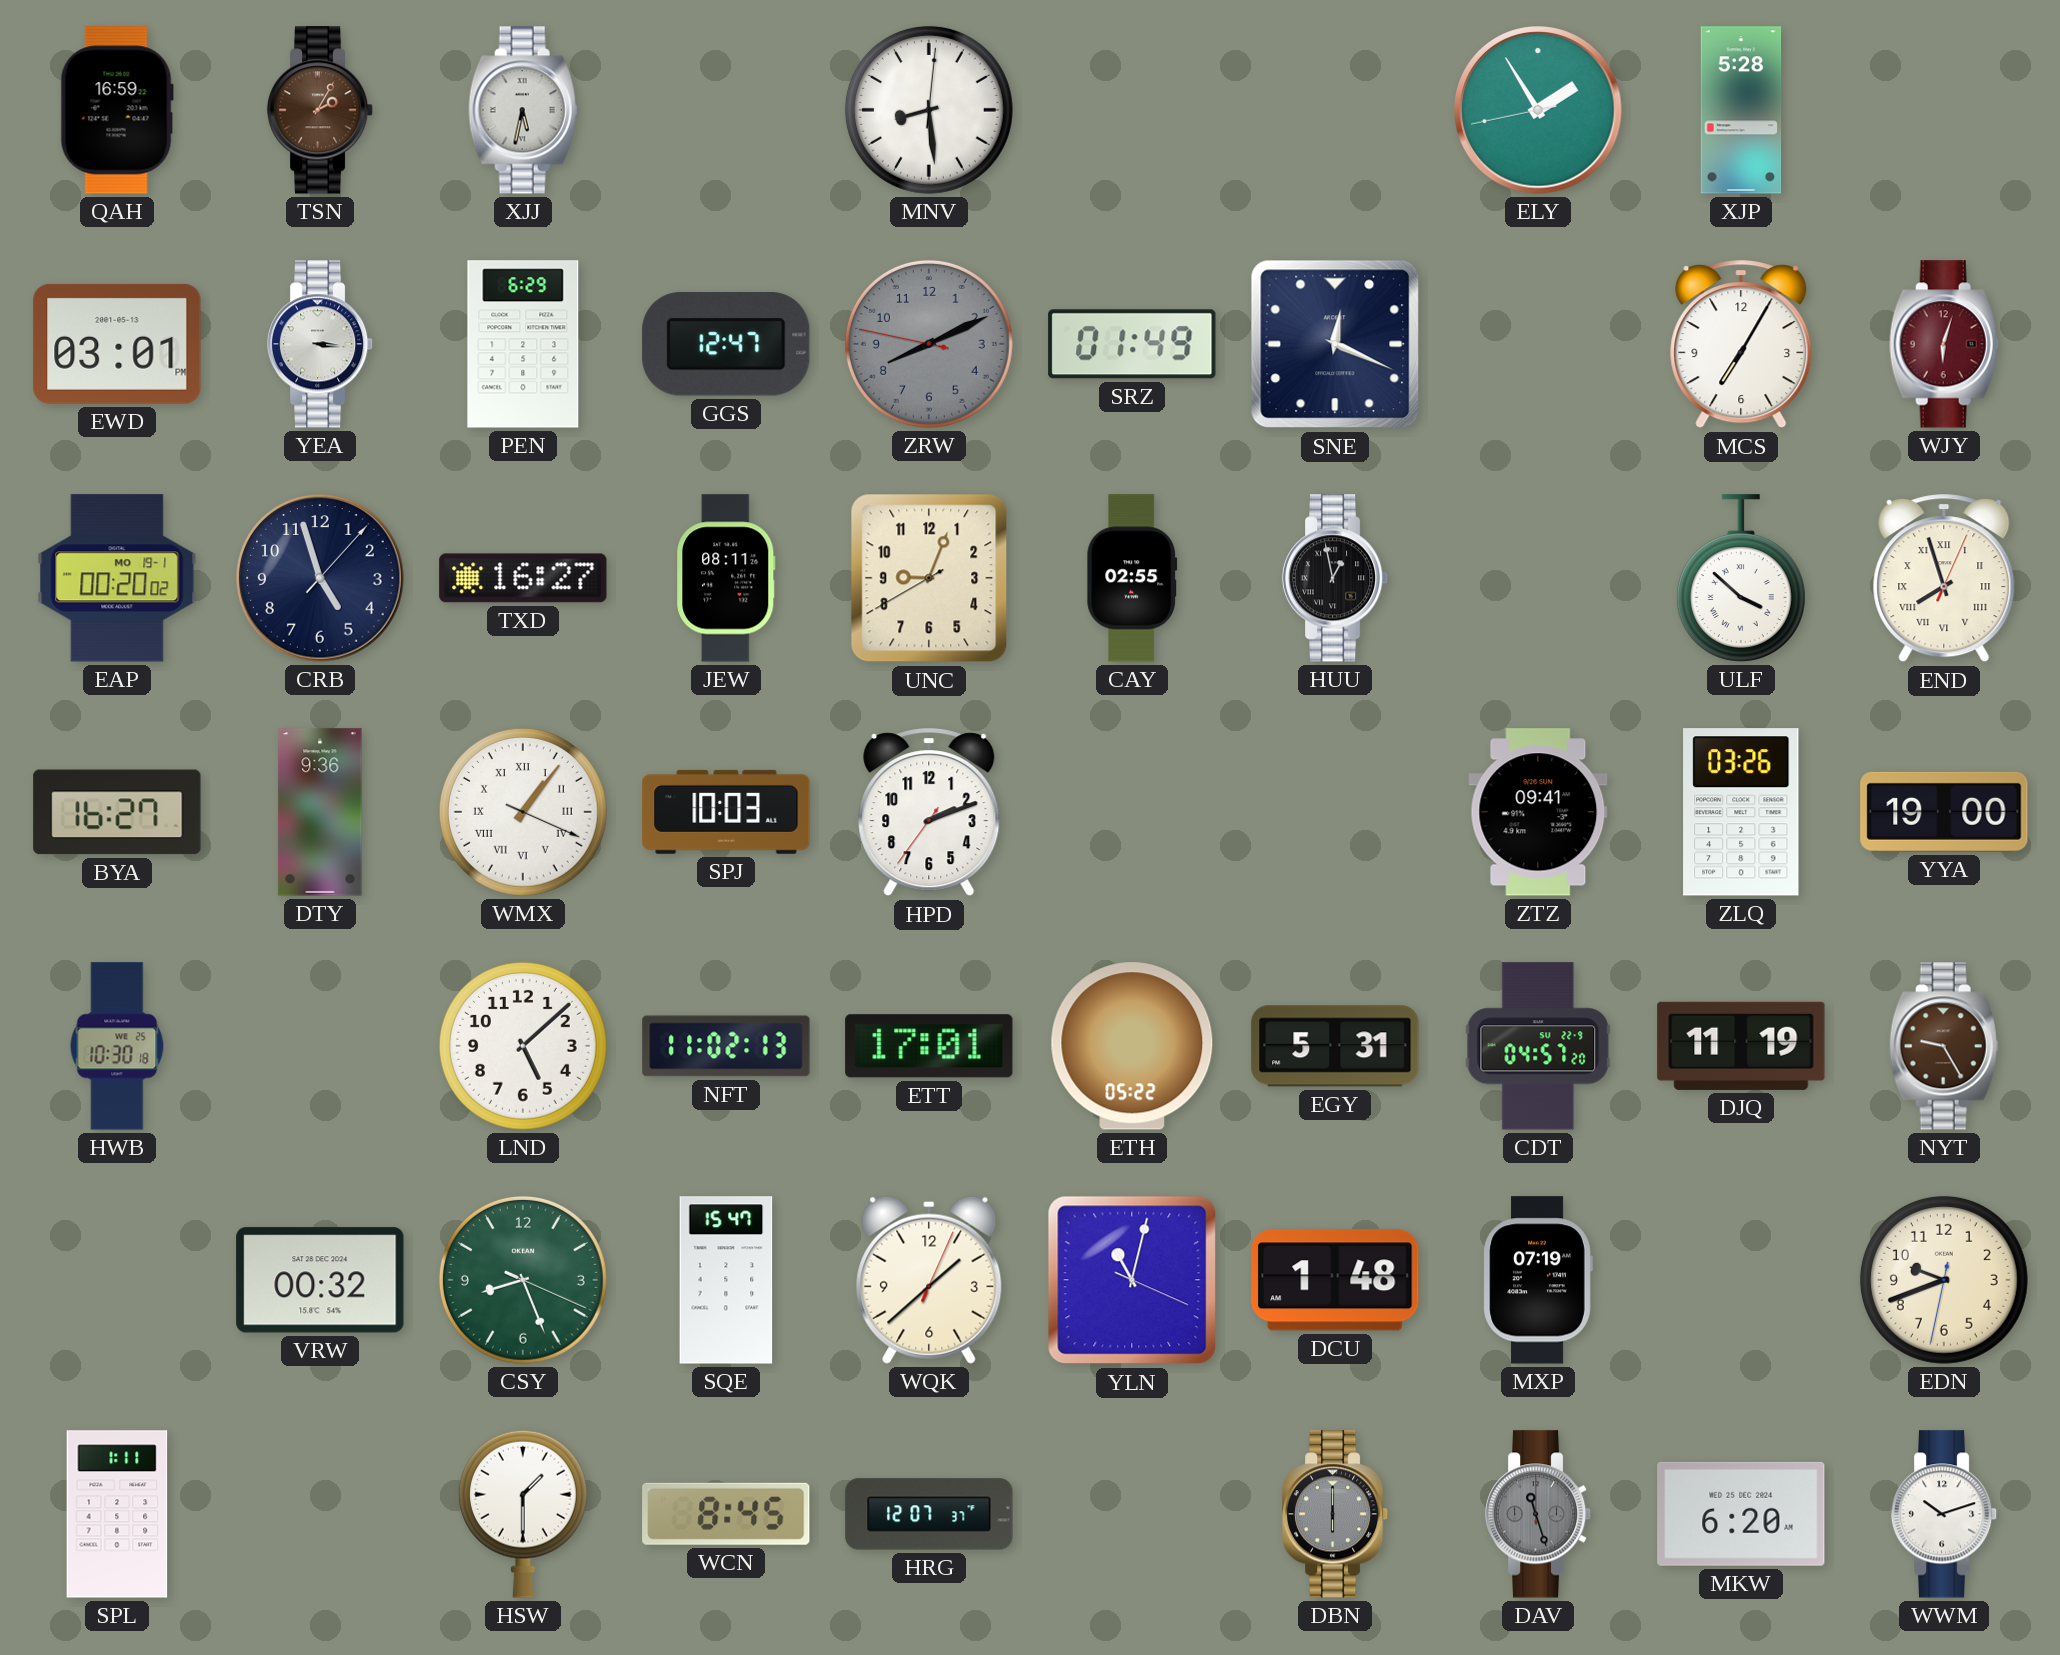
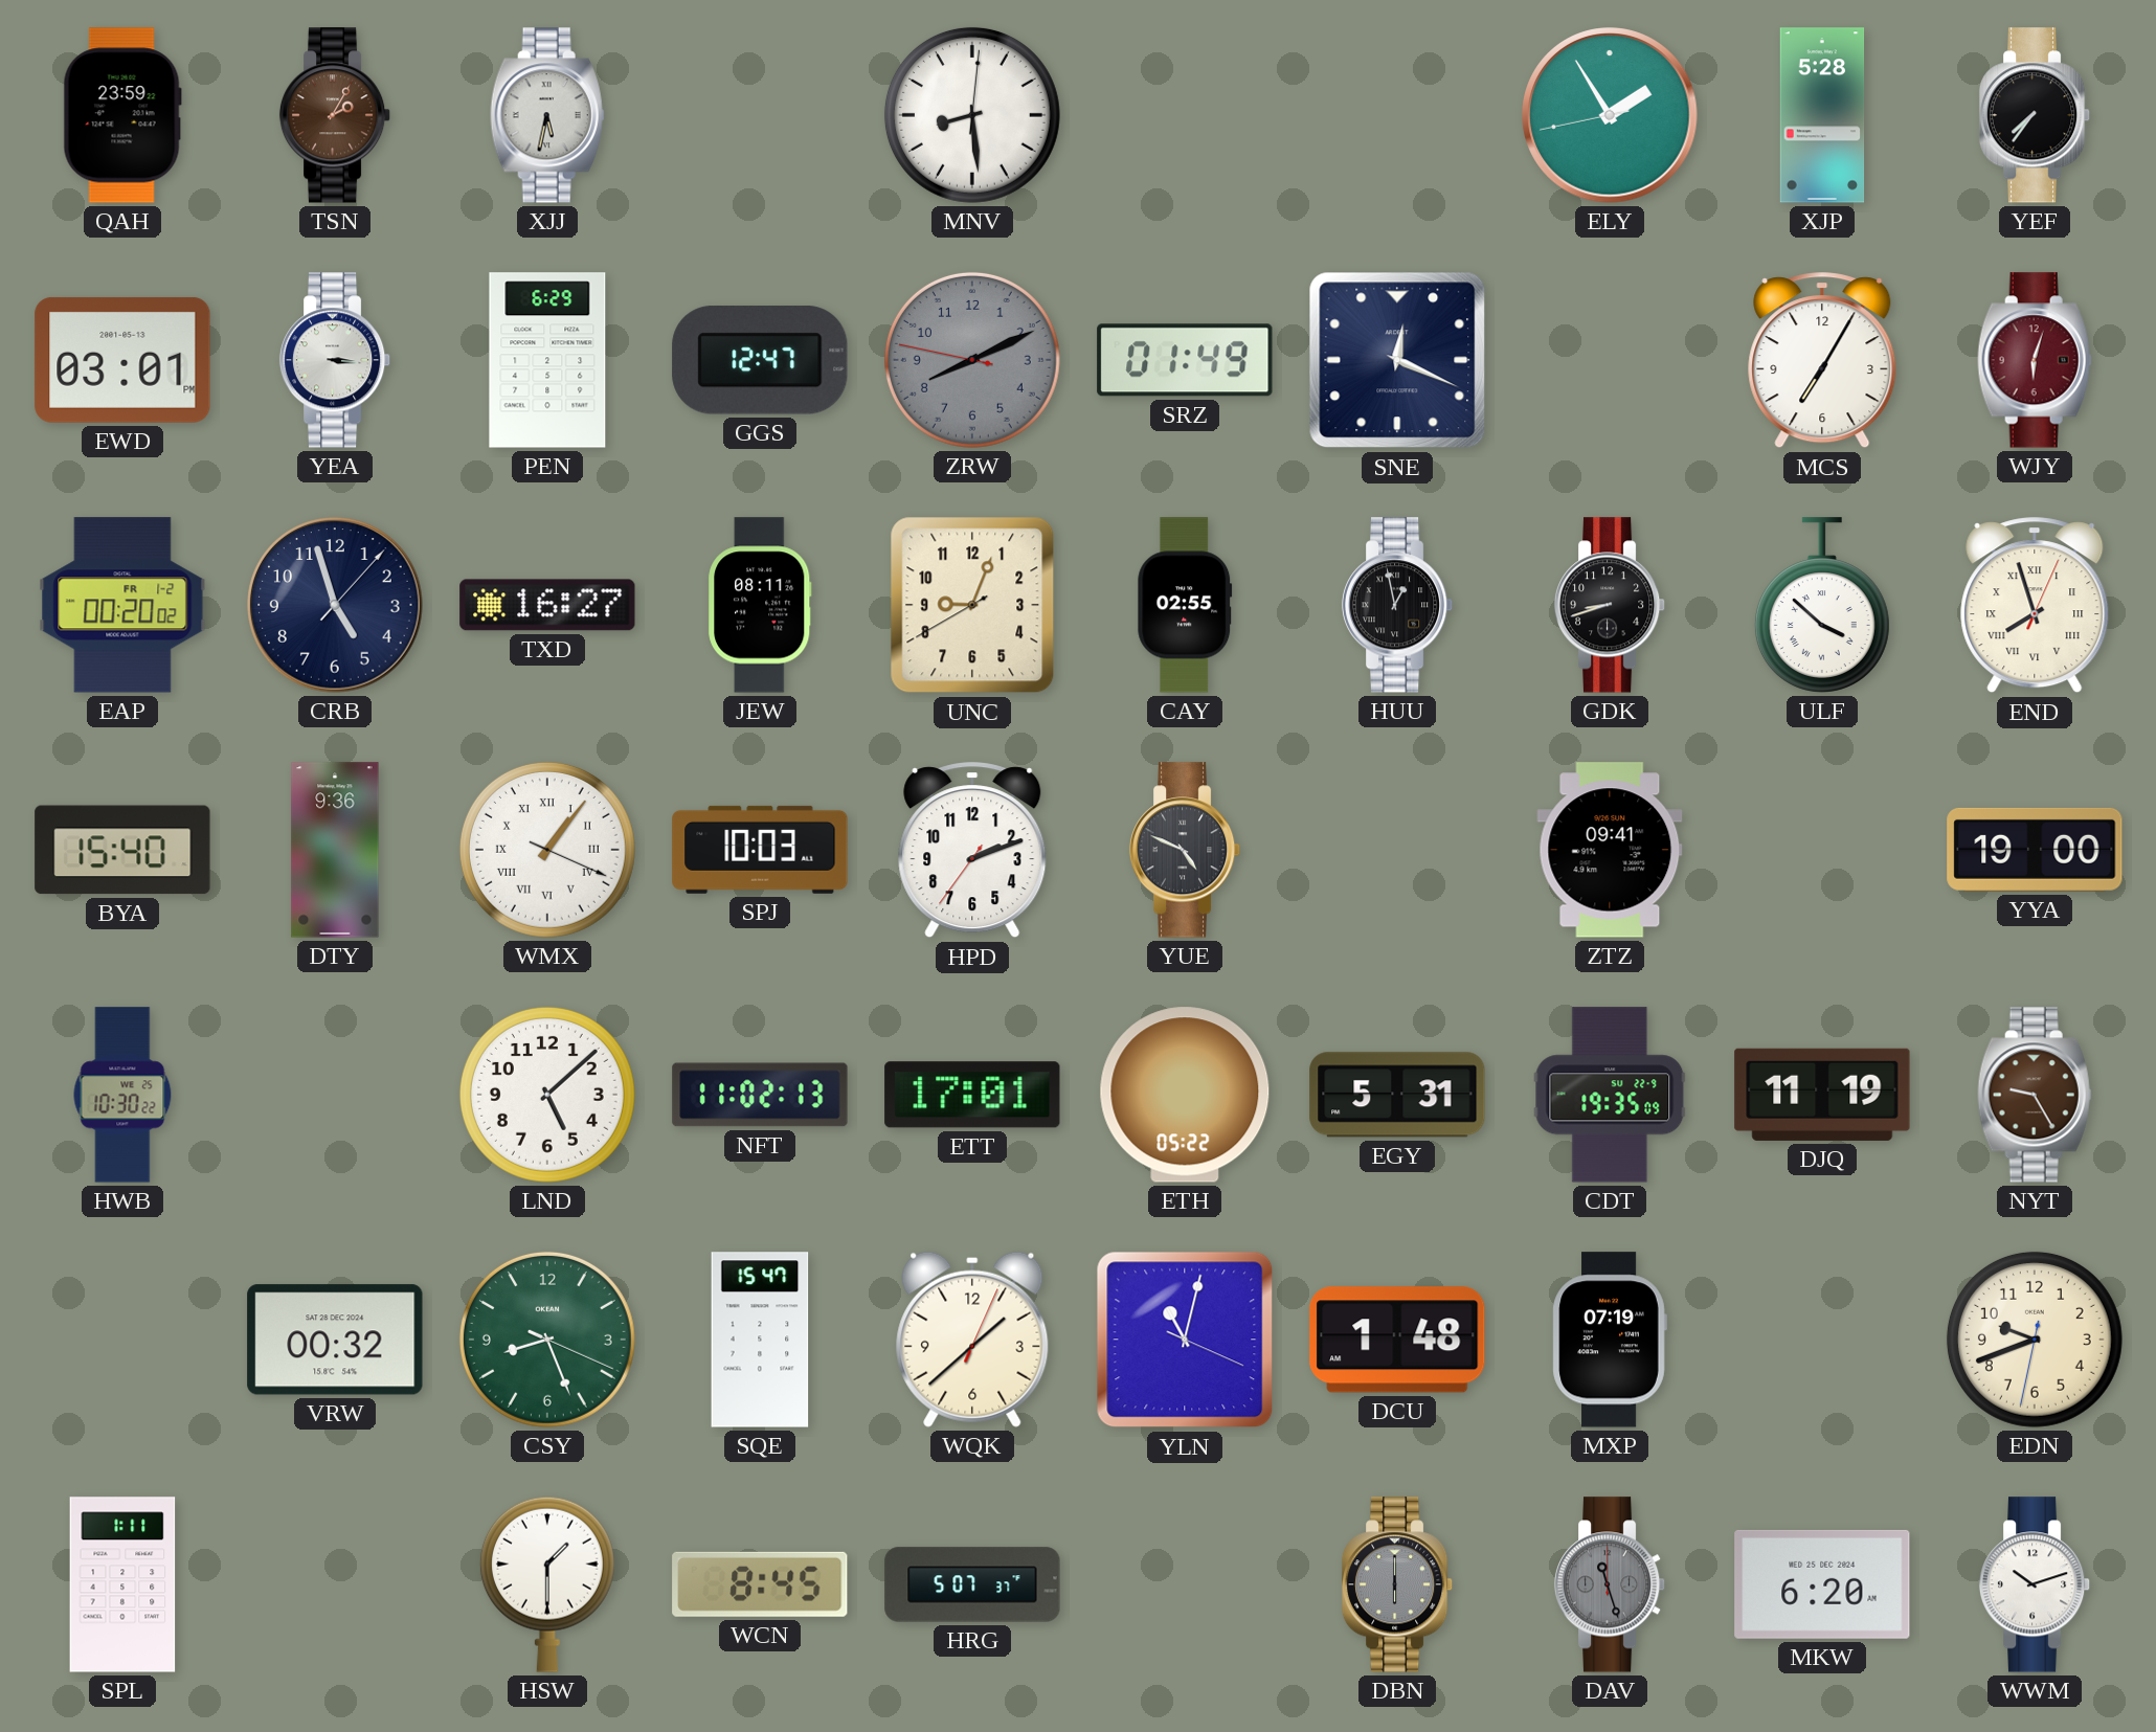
QAH: 16:59 -> 23:59 (122, 115)
YEF: none -> 7:36 (2035, 115)
EAP date: MO 19-1 -> FR 1-2 (122, 605)
GDK: none -> 8:42 (1610, 605)
BYA: 16:27 -> 15:40 (122, 850)
YUE: none -> 4:49 (1185, 850)
ZLQ: 03:26 -> none (1741, 812)
HWB: 10:30:18 -> 10:30:22 (122, 1095)
CDT: 04:57 -> 19:35 (1610, 1095)
HRG: 12:07 -> 5:07 (972, 1584)
